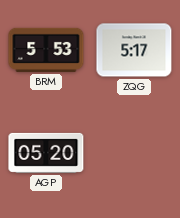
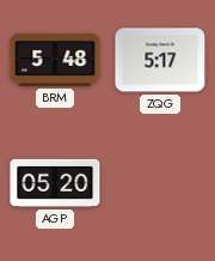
BRM: 5:53 -> 5:48 (55, 60)
